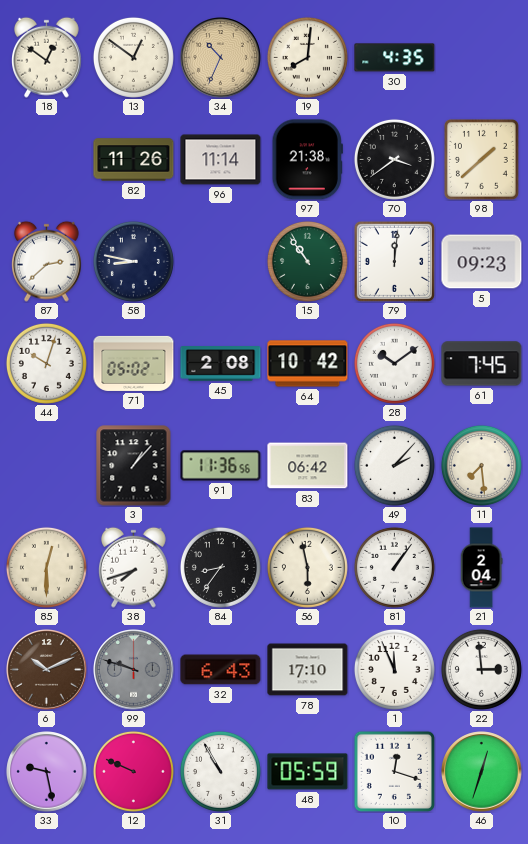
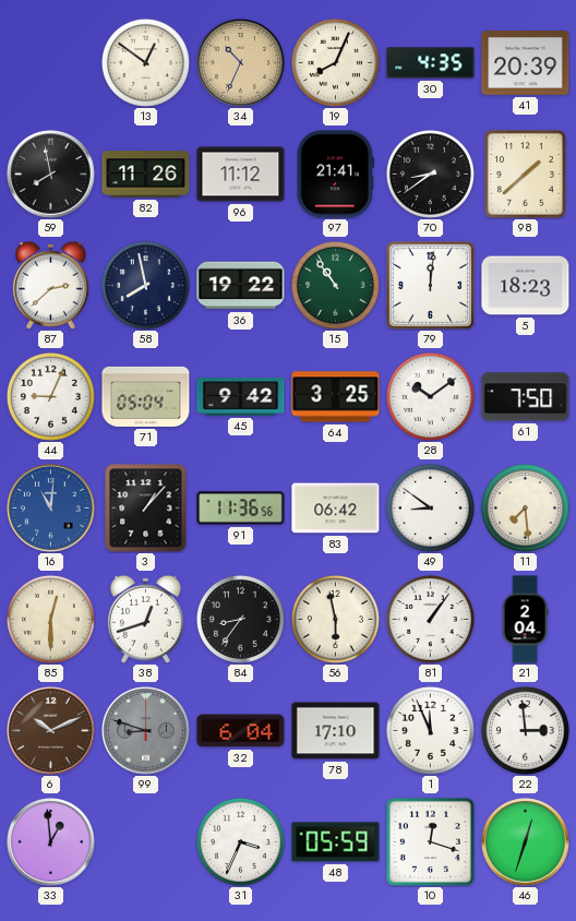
18: 12:51 -> none (47, 57)
19: 8:01 -> 8:04 (335, 62)
41: none -> 20:39 (526, 63)
59: none -> 7:58 (51, 175)
96: 11:14 -> 11:12 (241, 175)
97: 21:38 -> 21:41 (335, 175)
70: 3:39 -> 8:39 (430, 174)
58: 8:47 -> 7:58 (145, 285)
36: none -> 19:22 (241, 286)
5: 09:23 -> 18:23 (526, 286)
44: 10:03 -> 9:04 (50, 396)
71: 05:02 -> 05:04 (146, 396)
45: 2:08 -> 9:42 (241, 397)
64: 10:42 -> 3:25 (336, 397)
61: 7:45 -> 7:50 (526, 397)
16: none -> 11:01 (51, 509)
49: 2:07 -> 8:51 (430, 507)
38: 7:42 -> 12:42 (146, 619)
99: 9:48 -> 8:48 (146, 731)
32: 6:43 -> 6:04 (241, 731)
33: 9:28 -> 12:59 (51, 842)
12: 9:49 -> none (133, 771)
31: 10:55 -> 3:34 (240, 841)
